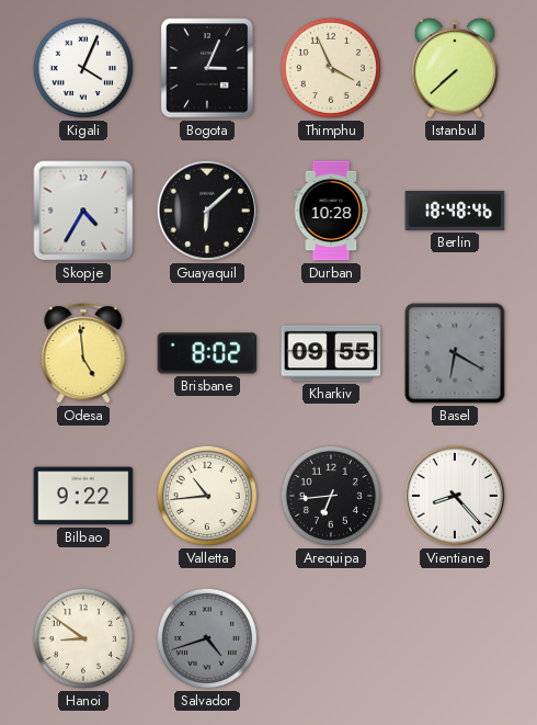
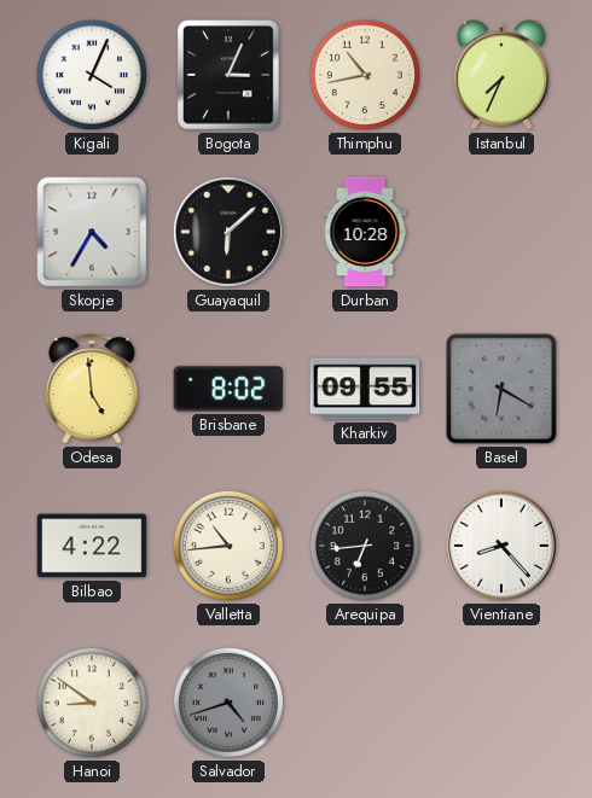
Thimphu: 3:56 -> 10:43 (365, 75)
Istanbul: 7:38 -> 7:34 (501, 75)
Berlin: 18:48 -> none (455, 211)
Bilbao: 9:22 -> 4:22 (92, 546)
